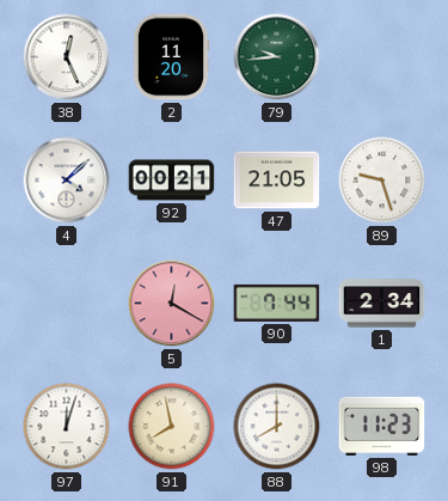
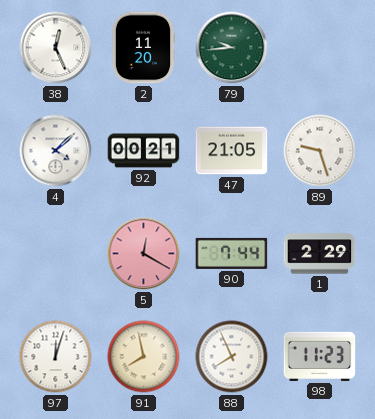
1: 2:34 -> 2:29 (320, 254)
88: 8:00 -> 7:56 (232, 357)
